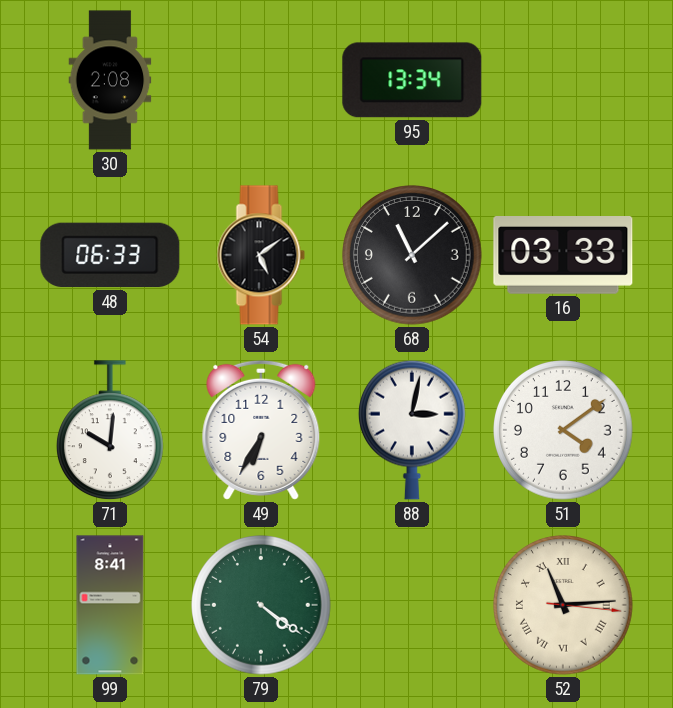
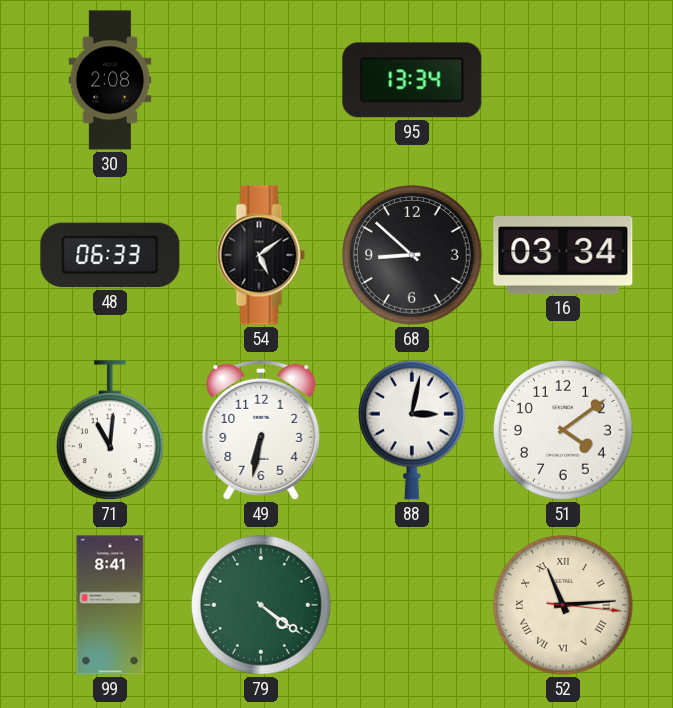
68: 11:08 -> 8:52 (412, 255)
16: 03:33 -> 03:34 (563, 256)
71: 10:01 -> 11:01 (110, 431)
49: 6:35 -> 6:32 (261, 430)
